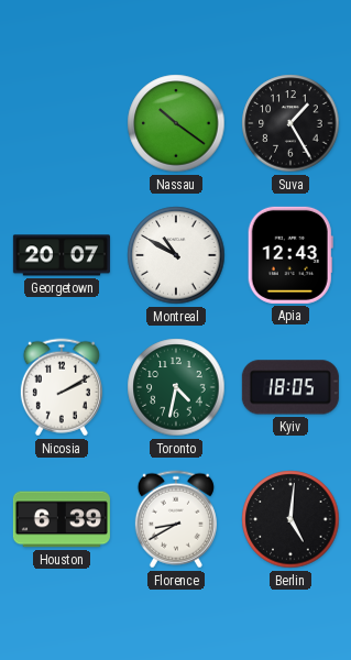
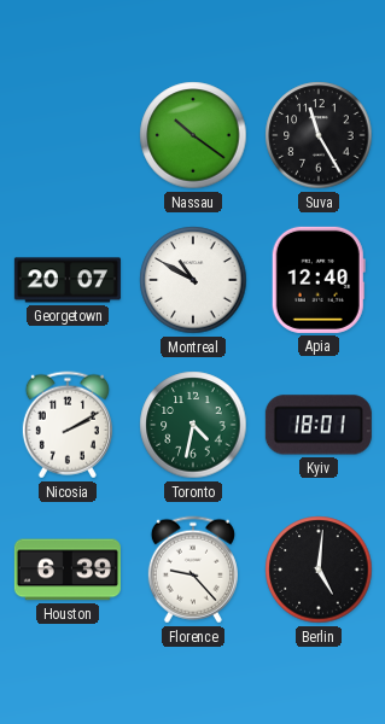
Suva: 1:25 -> 11:25 (319, 135)
Apia: 12:43 -> 12:40 (319, 280)
Kyiv: 18:05 -> 18:01 (319, 425)
Florence: 8:40 -> 9:23 (193, 570)
